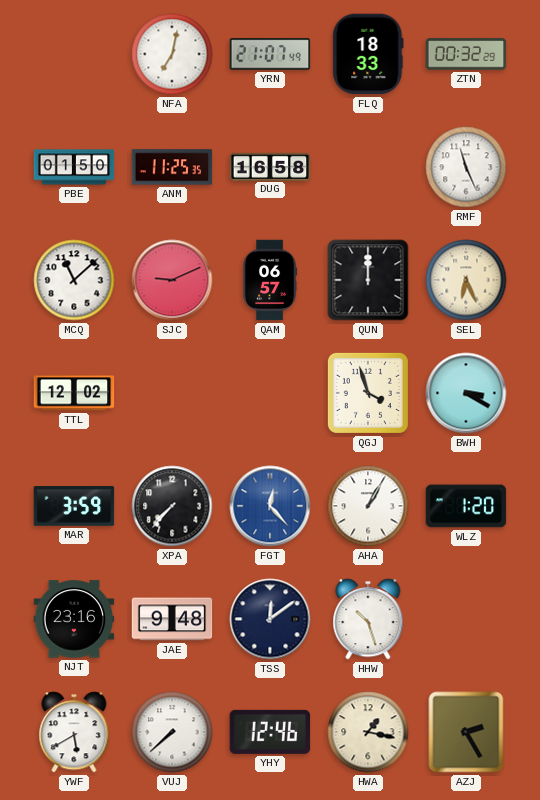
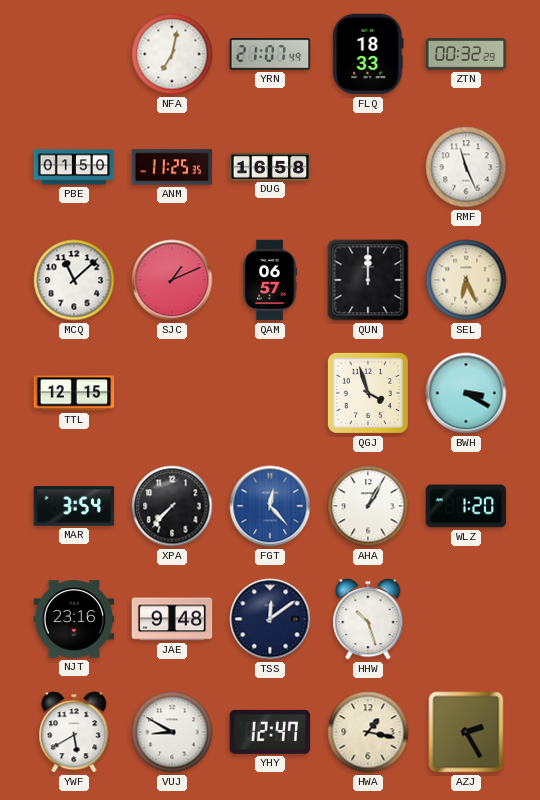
SJC: 9:11 -> 1:11 (172, 280)
TTL: 12:02 -> 12:15 (74, 393)
MAR: 3:59 -> 3:54 (74, 506)
VUJ: 7:38 -> 8:50 (172, 732)
YHY: 12:46 -> 12:47 (270, 732)
